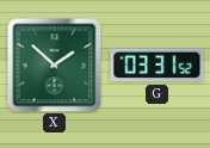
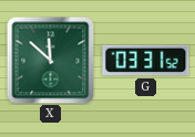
X: 1:52 -> 11:52 (50, 60)
